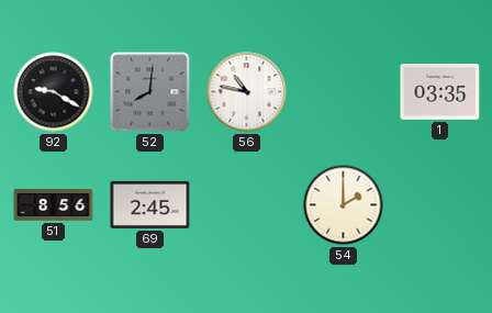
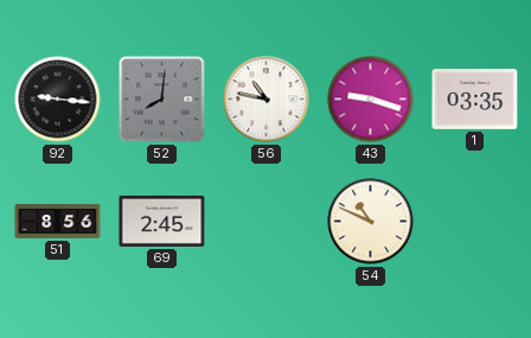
92: 9:20 -> 9:16 (58, 100)
43: none -> 9:18 (371, 100)
54: 2:00 -> 10:49 (371, 222)
